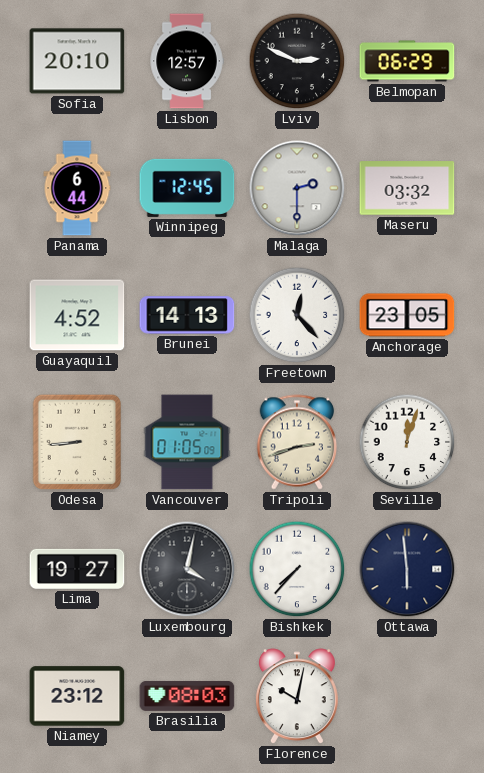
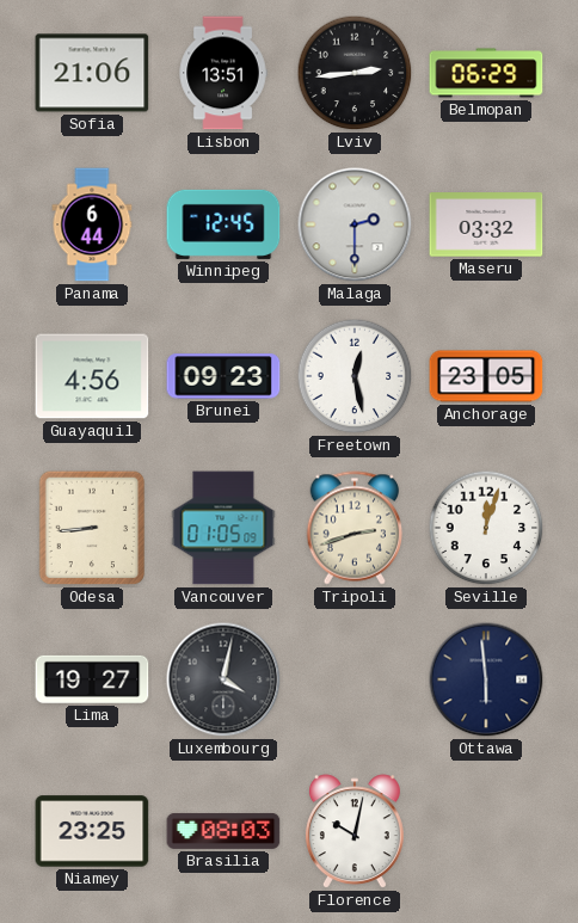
Sofia: 20:10 -> 21:06 (92, 73)
Lisbon: 12:57 -> 13:51 (223, 73)
Lviv: 2:49 -> 2:44 (355, 73)
Guayaquil: 4:52 -> 4:56 (92, 376)
Brunei: 14:13 -> 09:23 (223, 376)
Freetown: 12:23 -> 12:28 (355, 376)
Bishkek: 7:37 -> none (297, 569)
Niamey: 23:12 -> 23:25 (92, 831)
